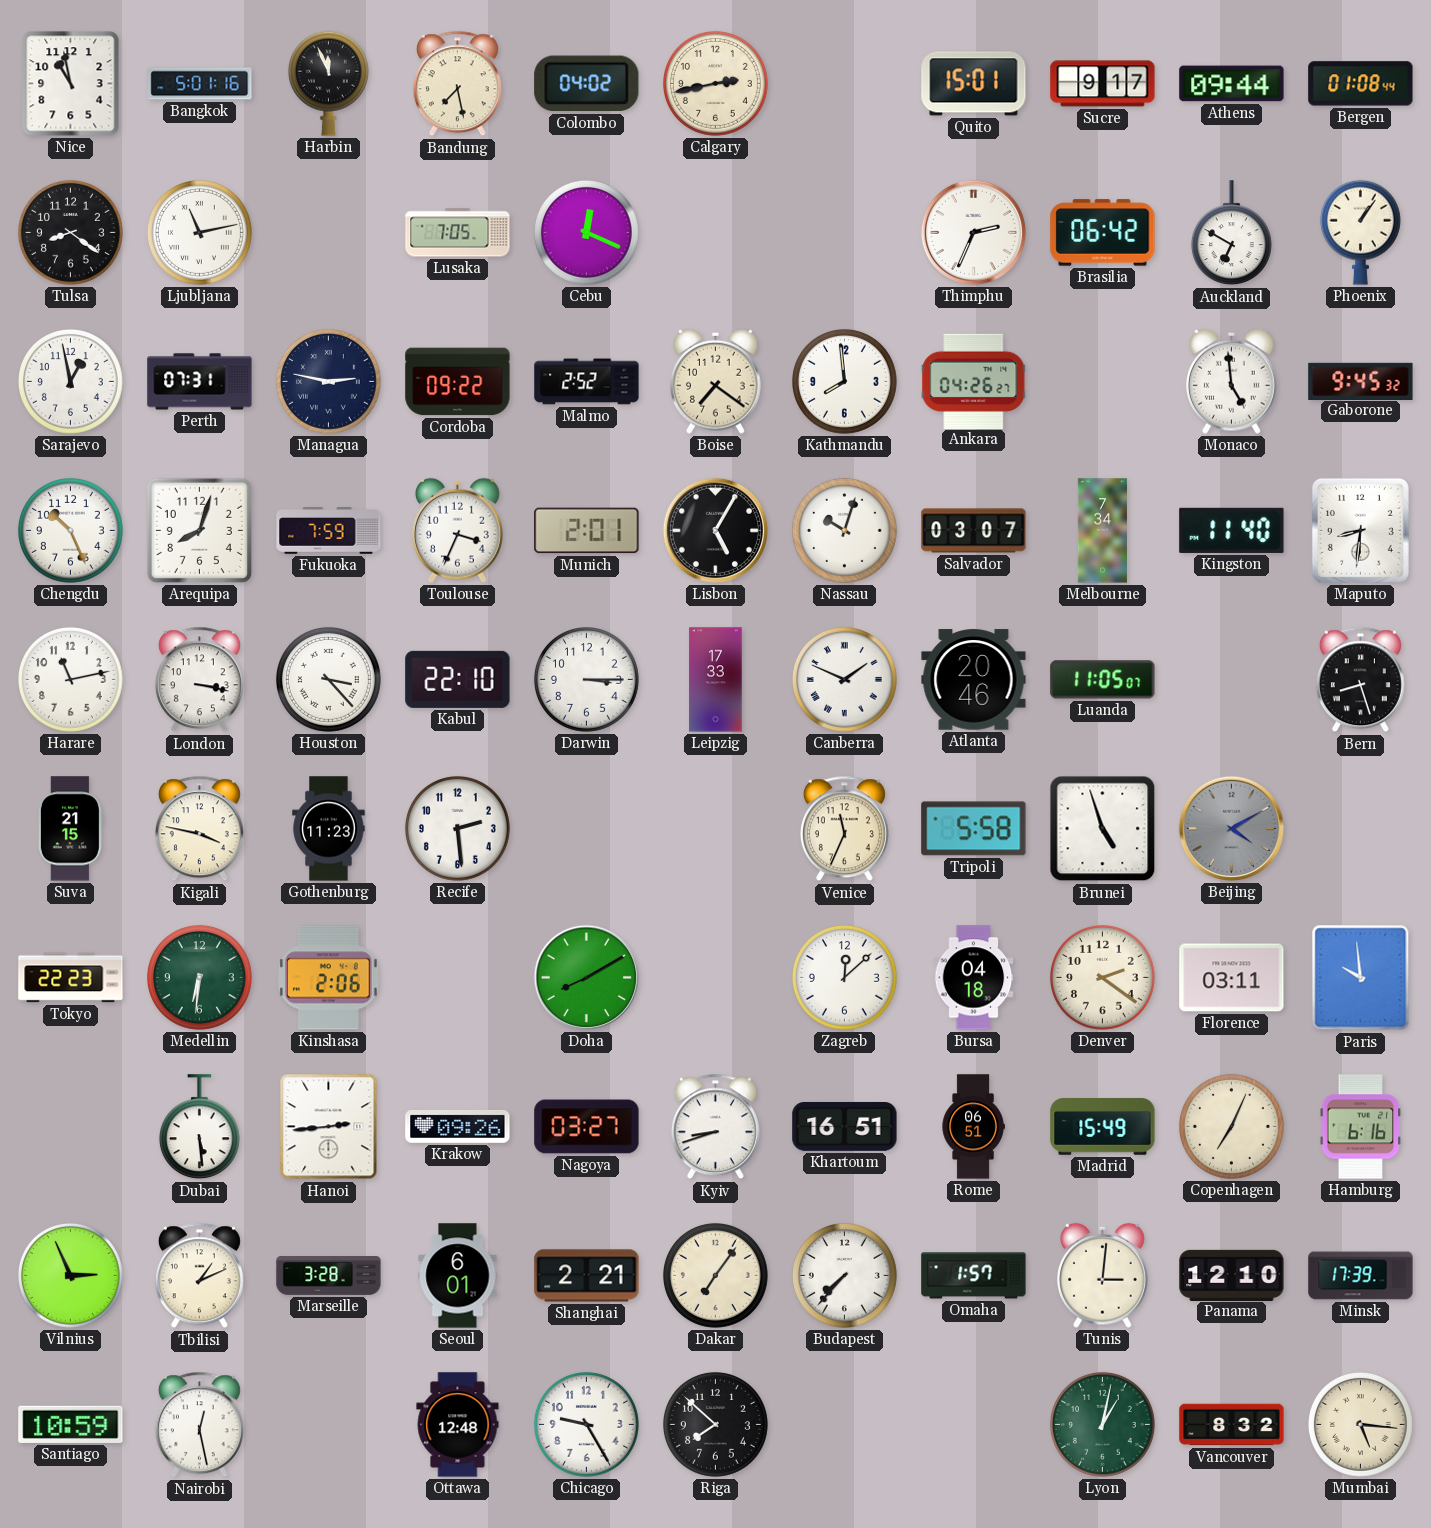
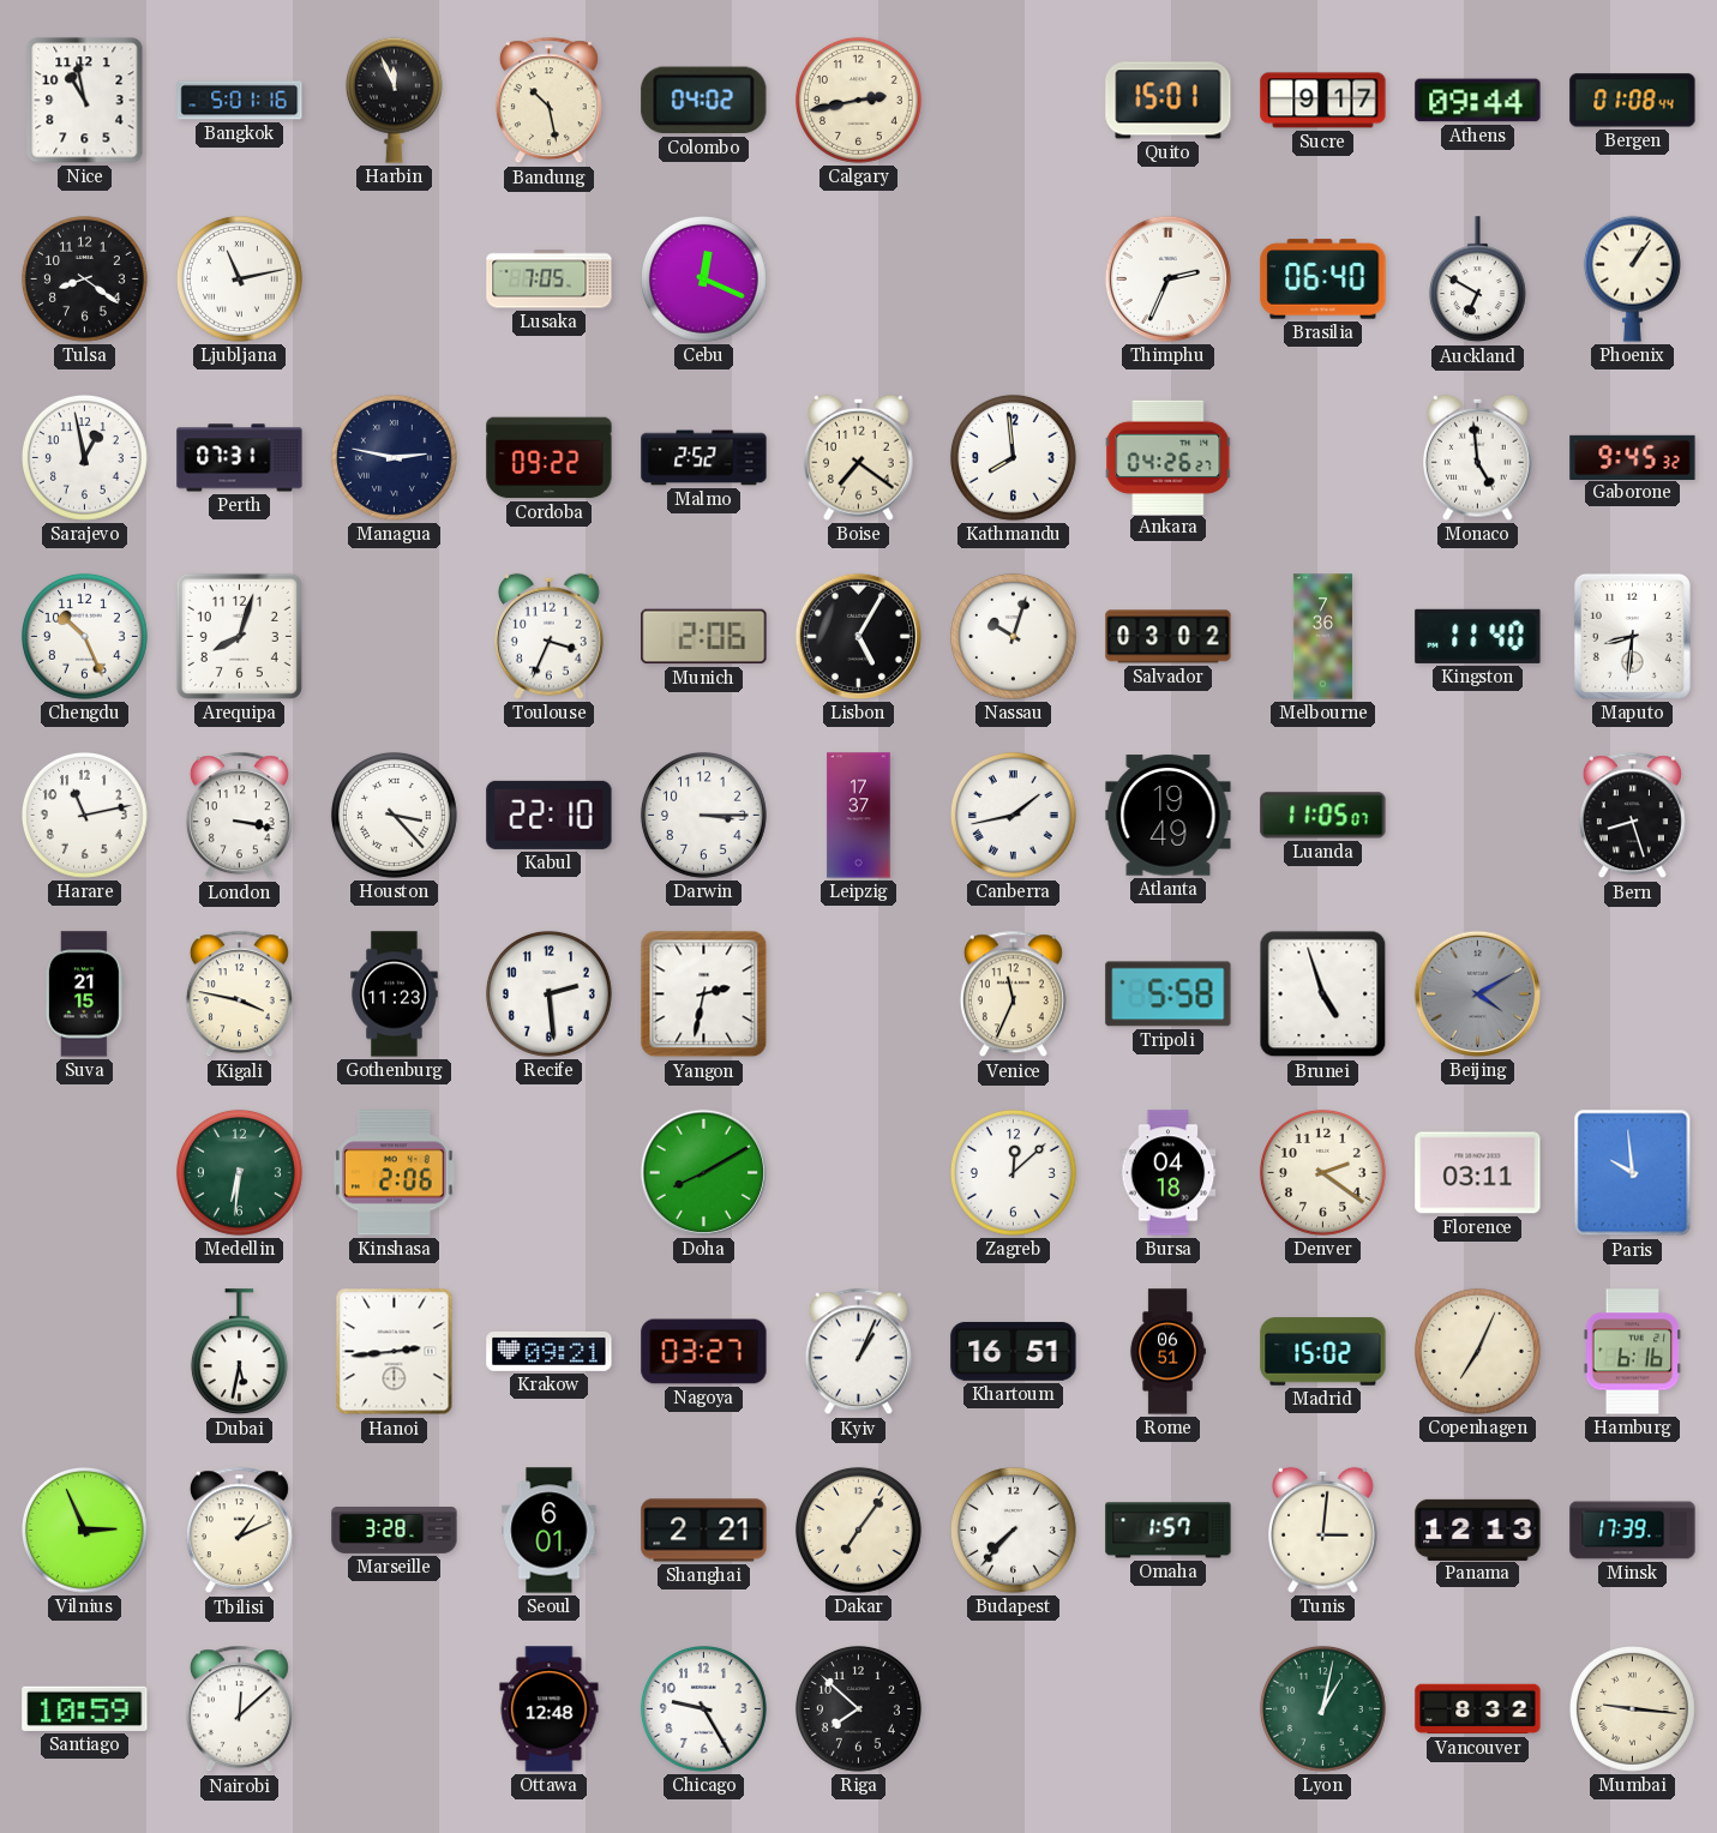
Bandung: 7:28 -> 10:28 (548, 101)
Brasilia: 06:42 -> 06:40 (1323, 280)
Fukuoka: 7:59 -> none (329, 531)
Munich: 2:01 -> 2:06 (704, 637)
Salvador: 03:07 -> 03:02 (1169, 637)
Melbourne: 7:34 -> 7:36 (1322, 637)
Leipzig: 17:33 -> 17:37 (859, 816)
Canberra: 1:49 -> 1:43 (1013, 815)
Atlanta: 20:46 -> 19:49 (1169, 816)
Yangon: none -> 2:32 (704, 994)
Tokyo: 22:23 -> none (71, 978)
Dubai: 5:29 -> 5:32 (239, 1352)
Krakow: 09:26 -> 09:21 (550, 1351)
Kyiv: 8:42 -> 1:04 (858, 1352)
Madrid: 15:49 -> 15:02 (1323, 1352)
Panama: 12:10 -> 12:13 (1478, 1529)
Nairobi: 12:28 -> 12:08 (239, 1709)
Mumbai: 5:16 -> 9:16 (1632, 1708)
